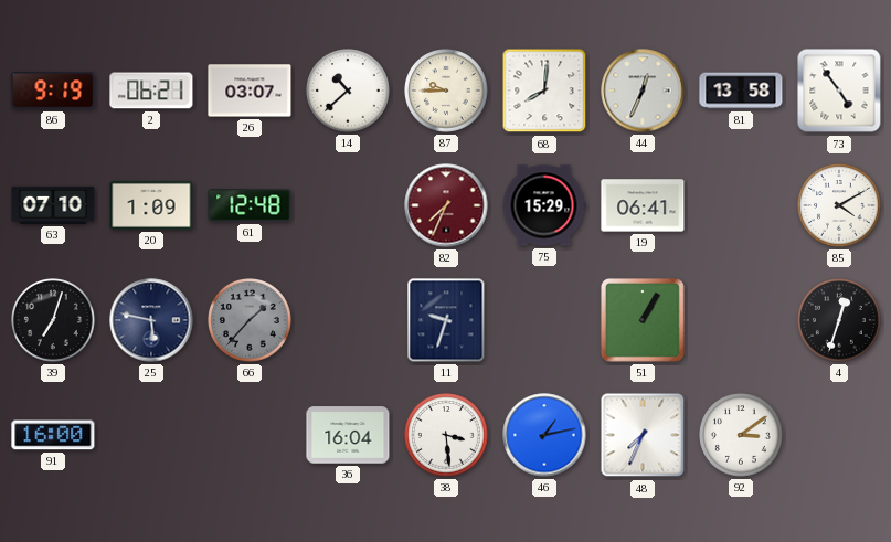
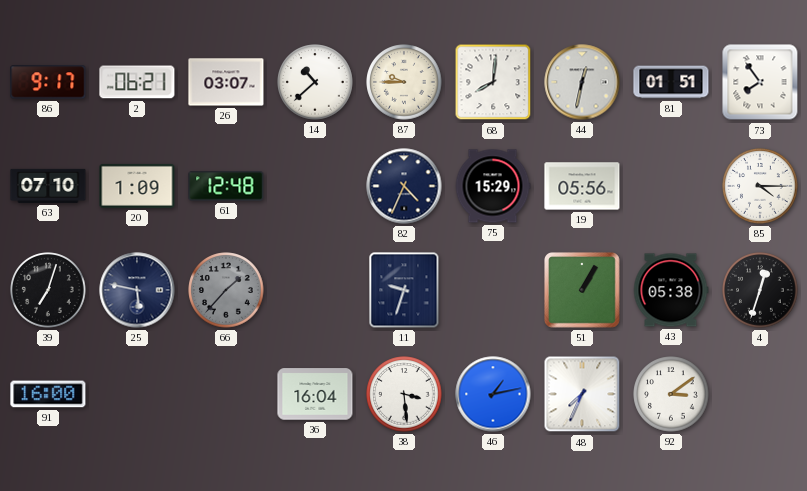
86: 9:19 -> 9:17 (48, 82)
44: 12:34 -> 12:32 (582, 82)
81: 13:58 -> 01:51 (671, 82)
73: 4:54 -> 7:54 (760, 82)
82: 7:34 -> 4:34 (404, 186)
82 dial: burgundy -> navy (404, 186)
19: 06:41 -> 05:56 (582, 186)
85: 4:10 -> 4:15 (760, 186)
43: none -> 05:38 (671, 290)
